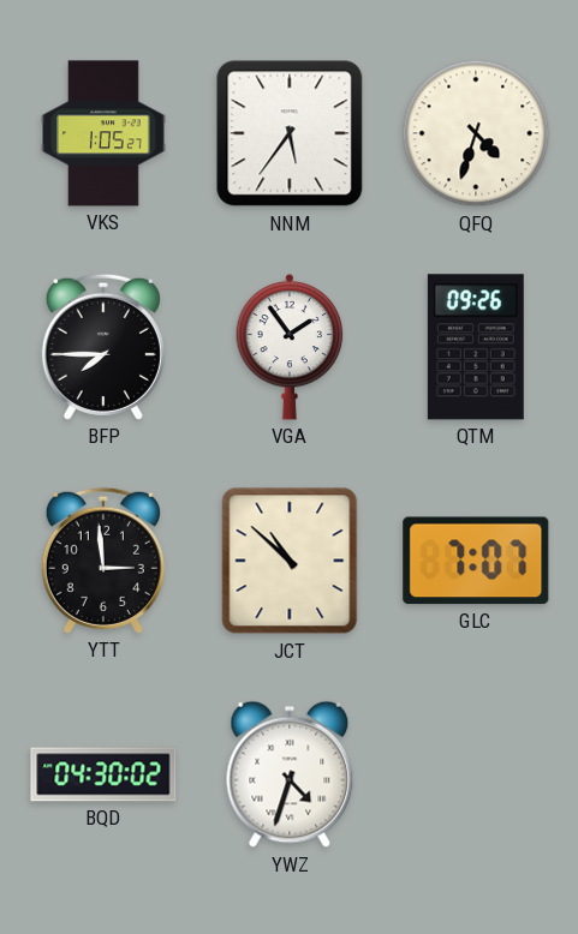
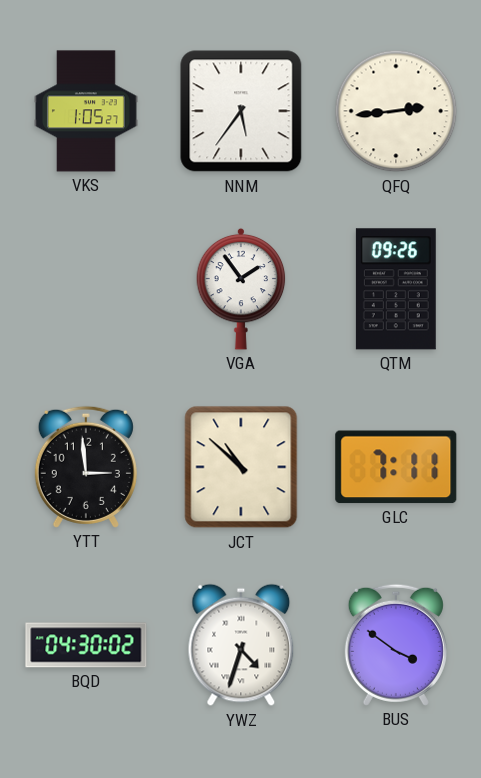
QFQ: 4:33 -> 2:44 (396, 111)
BFP: 7:45 -> none (103, 347)
GLC: 7:07 -> 7:11 (396, 467)
BUS: none -> 3:51 (396, 645)
